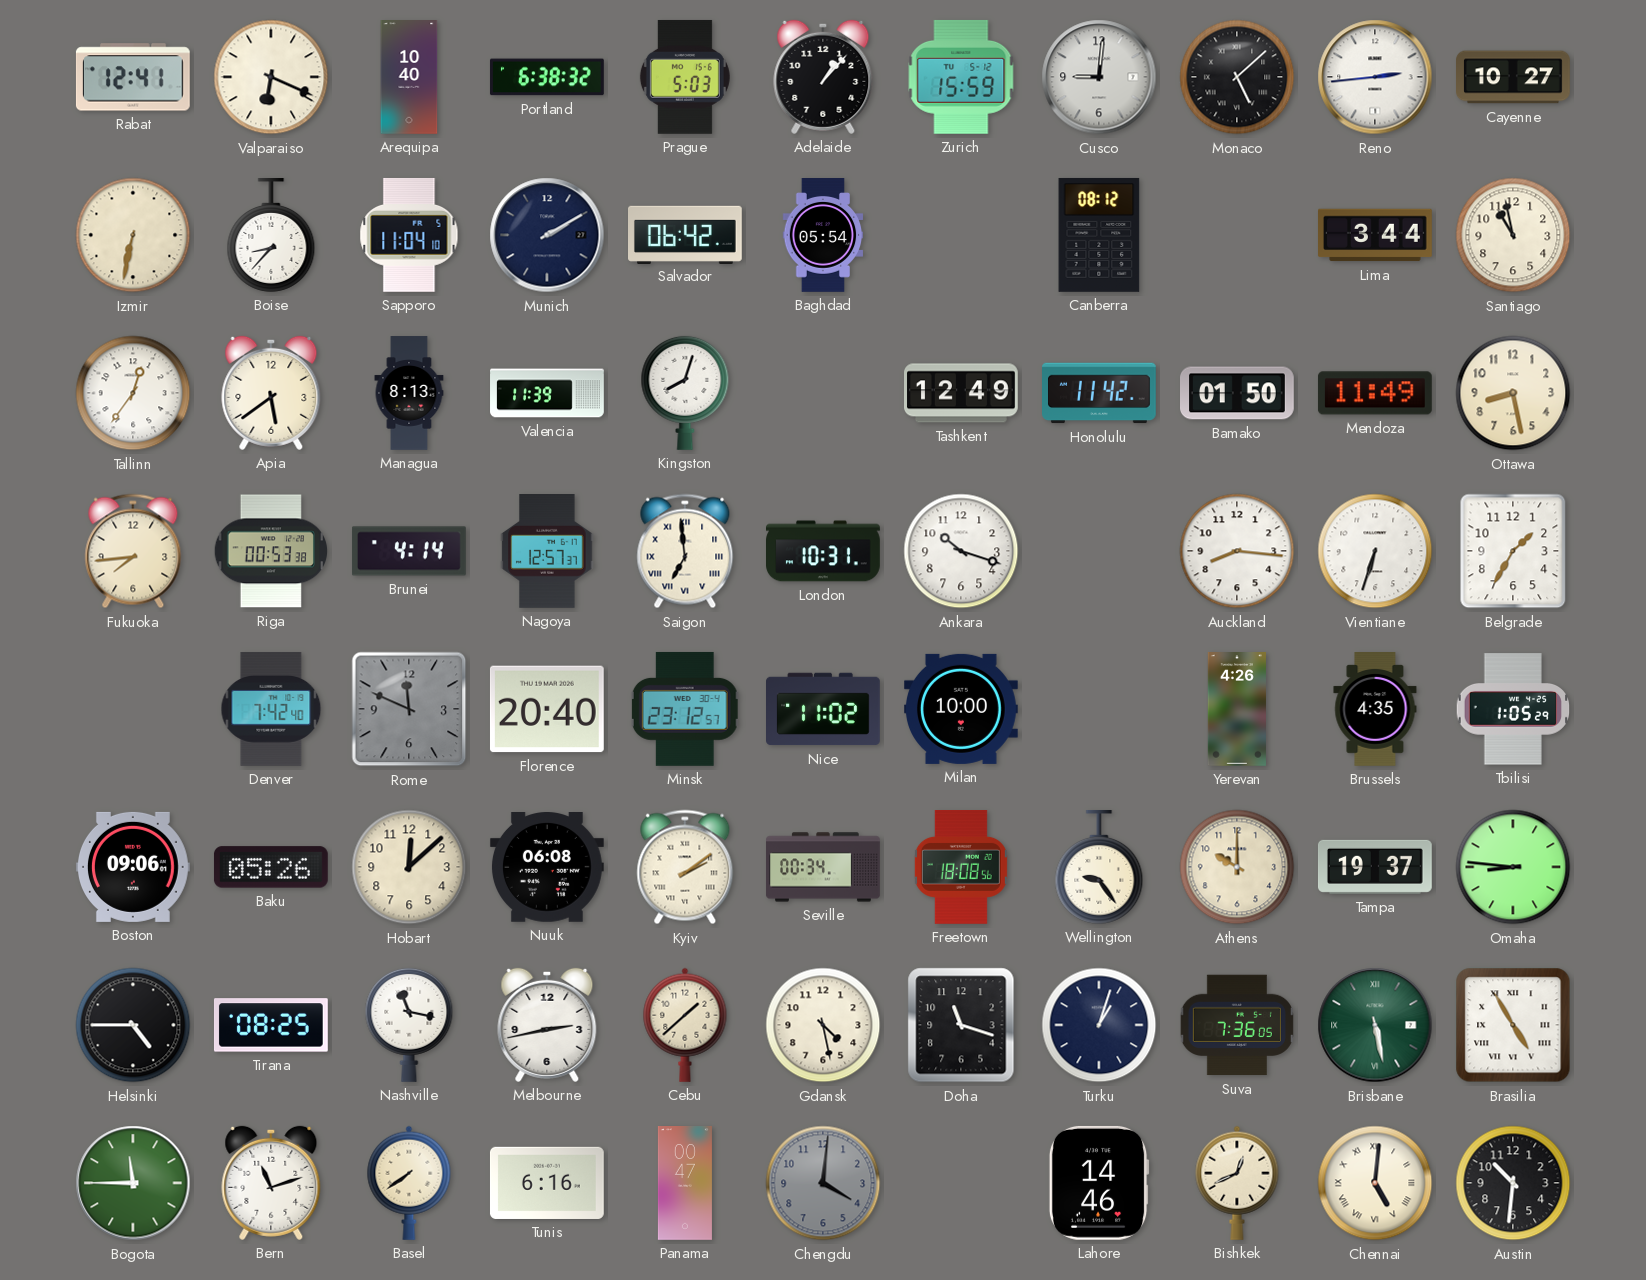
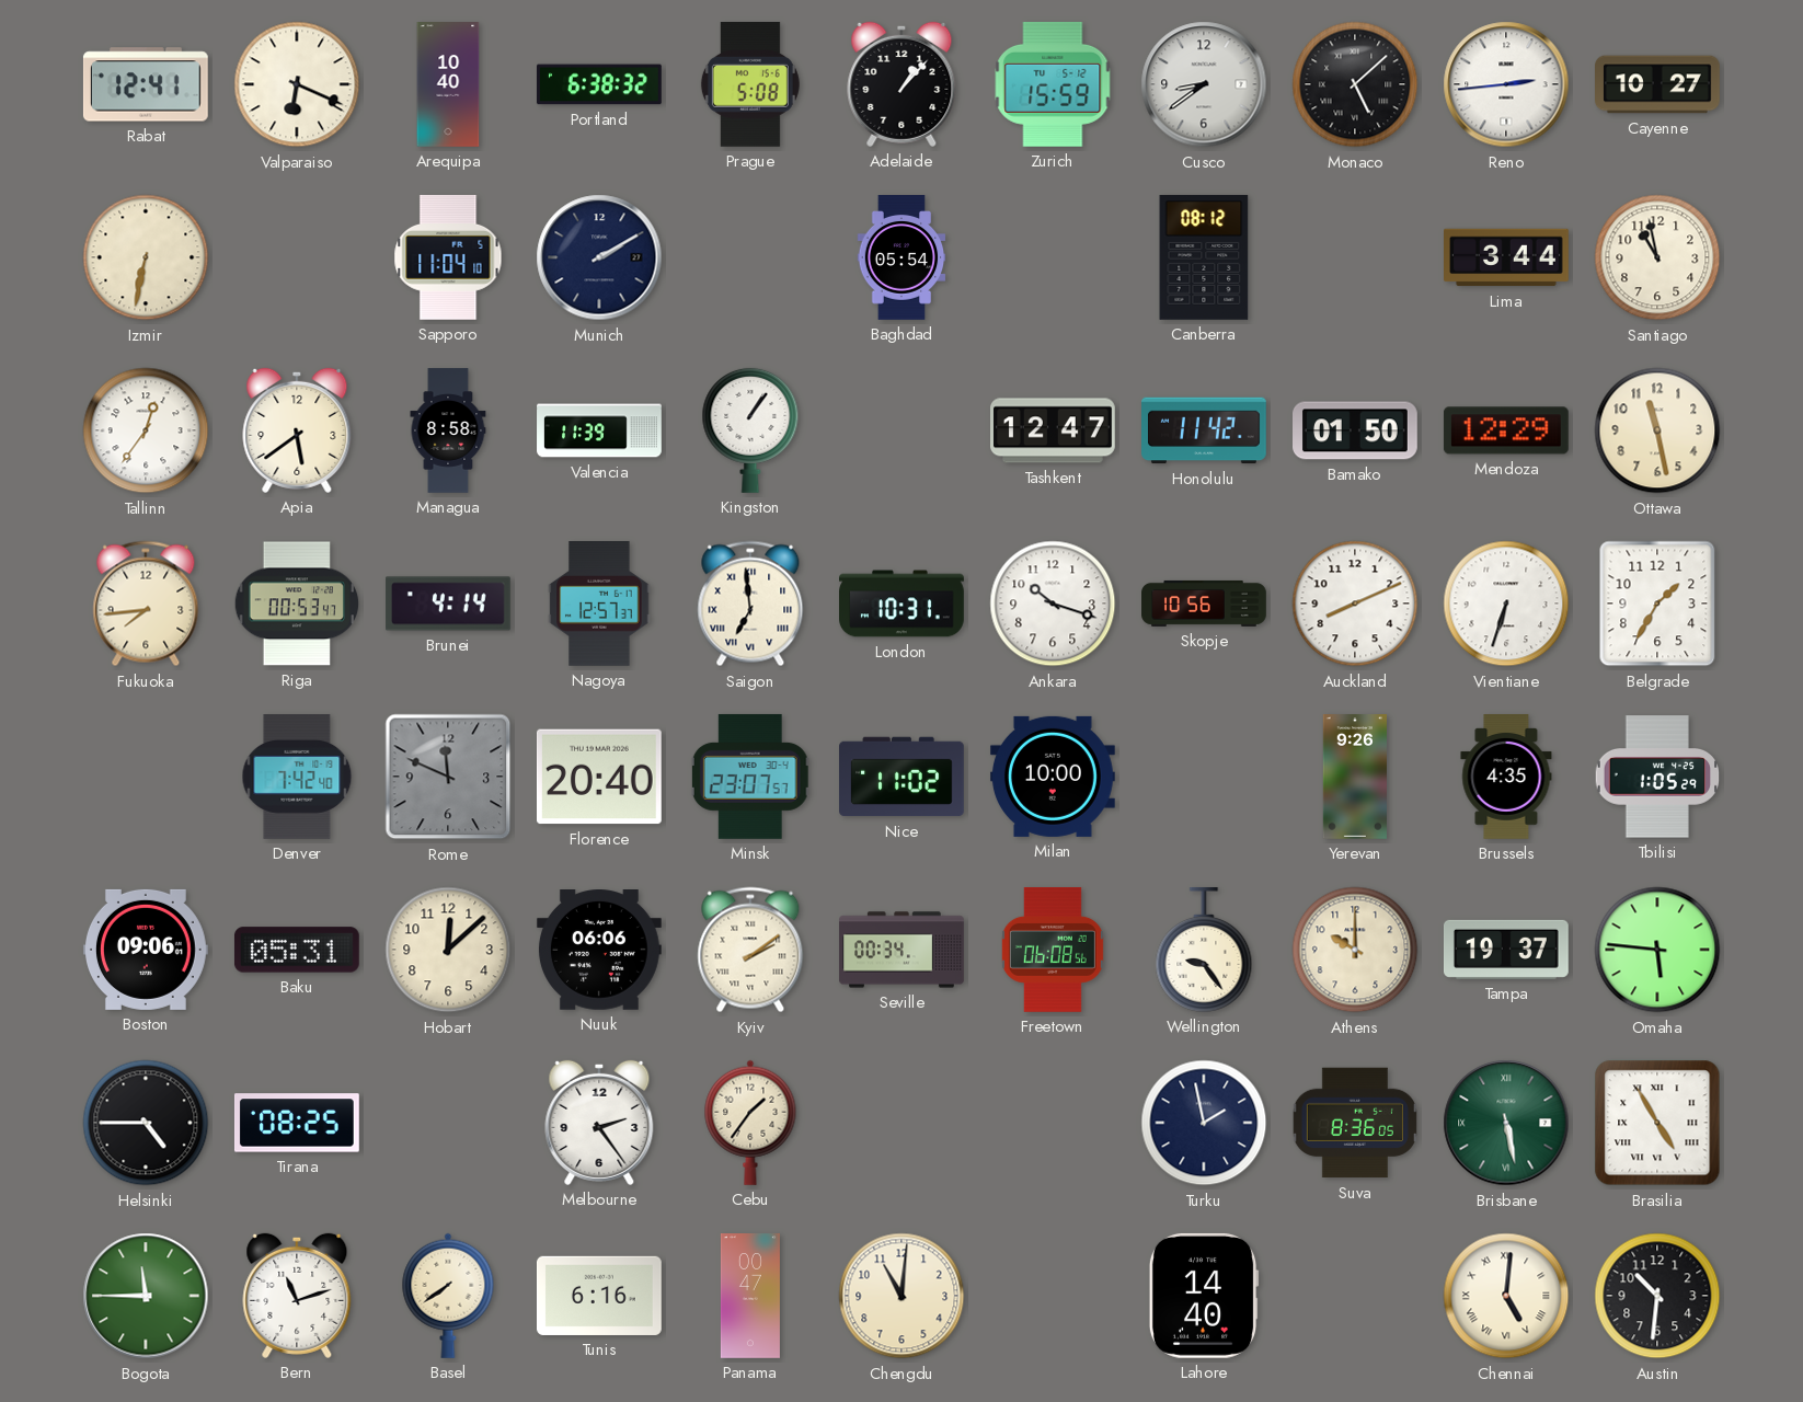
Prague: 5:03 -> 5:08 (750, 84)
Cusco: 9:01 -> 8:39 (1204, 84)
Boise: 8:37 -> none (271, 236)
Salvador: 06:42 -> none (686, 234)
Managua: 8:13 -> 8:58 (448, 430)
Kingston: 8:03 -> 1:06 (750, 430)
Tashkent: 12:49 -> 12:47 (1054, 430)
Mendoza: 11:49 -> 12:29 (1506, 430)
Ottawa: 8:28 -> 11:28 (1657, 430)
Riga: 00:53:38 -> 00:53:47 (297, 604)
Skopje: none -> 10:56 (1204, 604)
Auckland: 8:16 -> 8:11 (1355, 604)
Minsk: 23:12 -> 23:07 (750, 777)
Yerevan: 4:26 -> 9:26 (1355, 778)
Baku: 05:26 -> 05:31 (297, 950)
Nuuk: 06:08 -> 06:06 (599, 951)
Freetown: 18:08 -> 06:08 (1053, 951)
Omaha: 8:46 -> 5:46 (1657, 950)
Nashville: 11:17 -> none (409, 1025)
Melbourne: 2:43 -> 2:24 (599, 1123)
Cebu: 1:38 -> 1:36 (750, 1123)
Gdansk: 4:28 -> none (823, 1025)
Doha: 11:18 -> none (961, 1025)
Turku: 1:03 -> 1:58 (1204, 1123)
Suva: 7:36 -> 8:36 (1355, 1123)
Chengdu: 4:01 -> 11:01 (901, 1296)
Chengdu dial: grey -> cream (901, 1296)
Lahore: 14:46 -> 14:40 (1204, 1296)
Bishkek: 12:41 -> none (1237, 1183)
